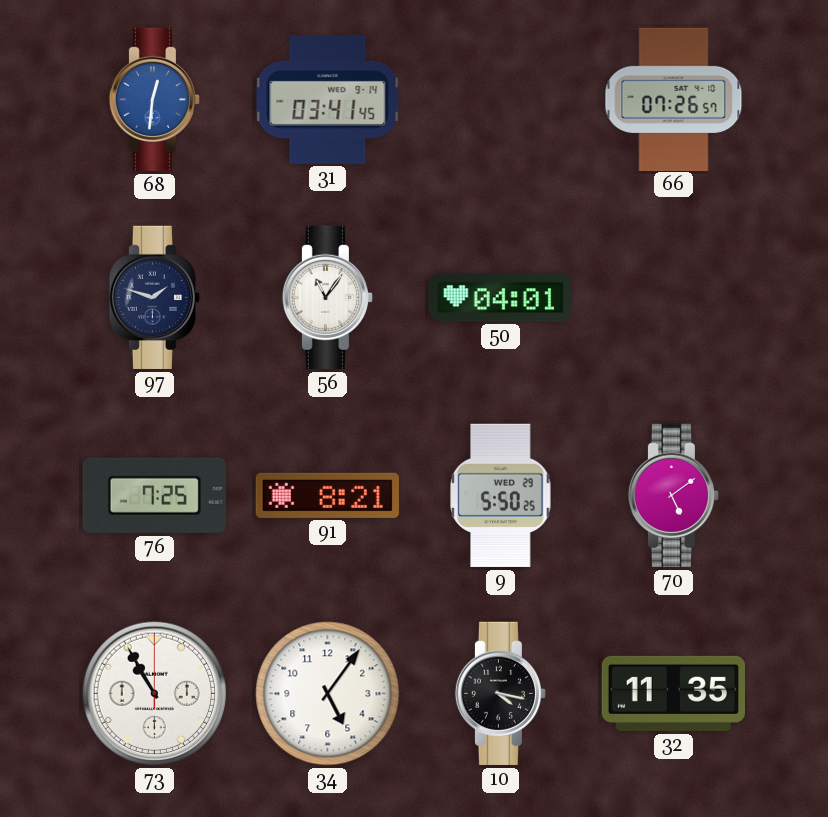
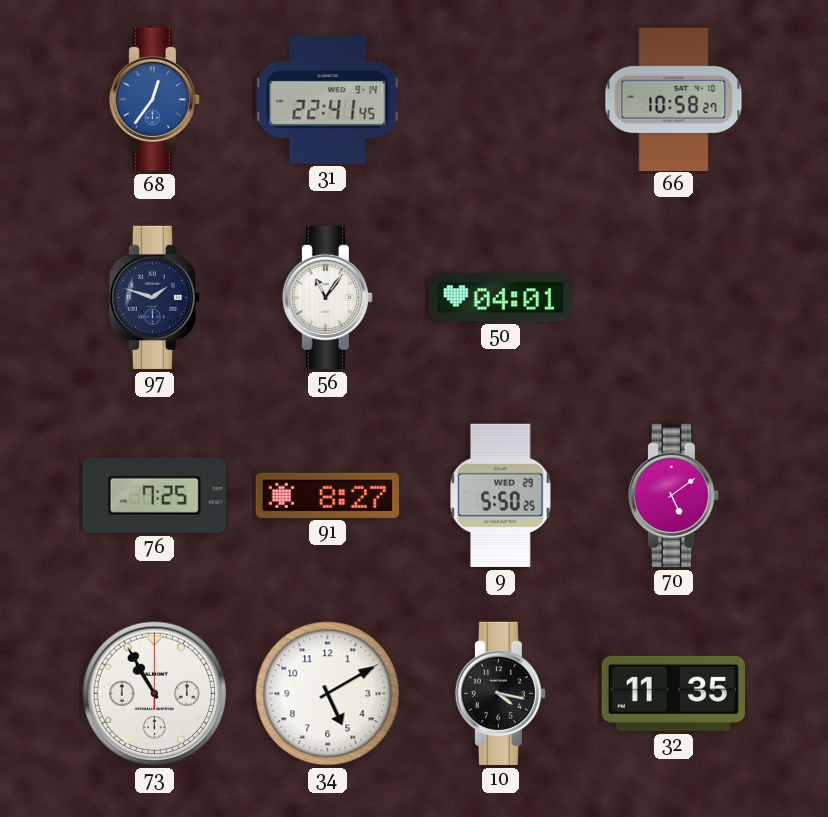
68: 12:31 -> 12:36 (154, 99)
31: 03:41 -> 22:41 (328, 99)
66: 07:26 -> 10:58 (674, 99)
91: 8:21 -> 8:27 (327, 495)
34: 5:06 -> 5:10 (328, 694)
